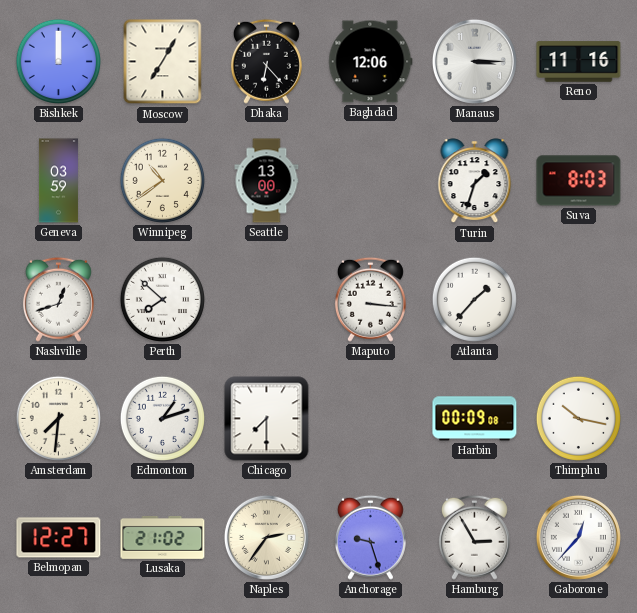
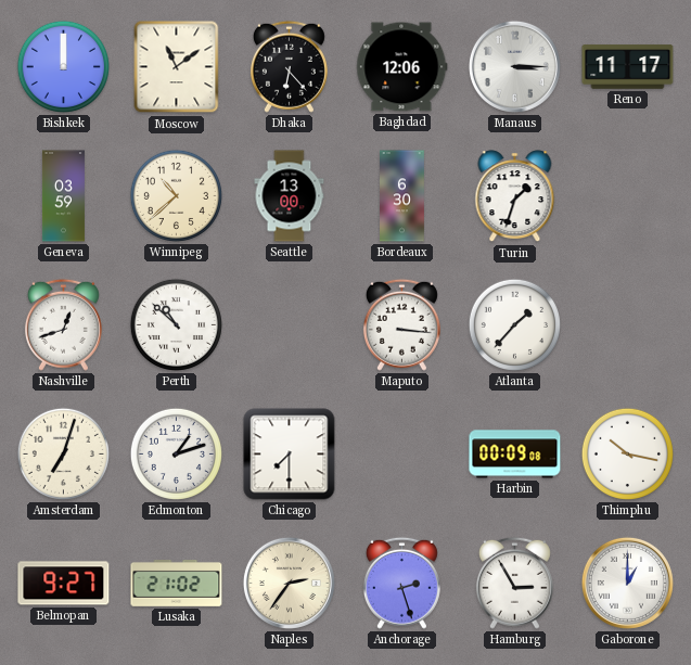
Moscow: 7:05 -> 11:09 (177, 67)
Reno: 11:16 -> 11:17 (628, 67)
Winnipeg: 10:39 -> 10:38 (176, 195)
Bordeaux: none -> 6:30 (402, 196)
Suva: 8:03 -> none (579, 181)
Perth: 7:52 -> 10:52 (176, 324)
Amsterdam: 7:31 -> 7:03 (63, 453)
Belmopan: 12:27 -> 9:27 (64, 584)
Anchorage: 9:27 -> 2:27 (401, 583)
Gaborone: 12:37 -> 1:00 (627, 583)
